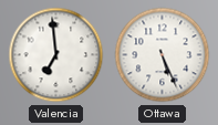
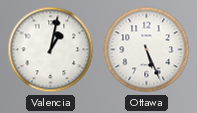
Valencia: 6:59 -> 1:02 (51, 50)
